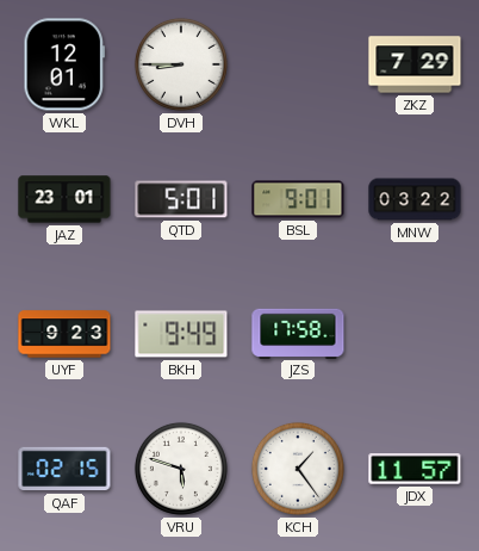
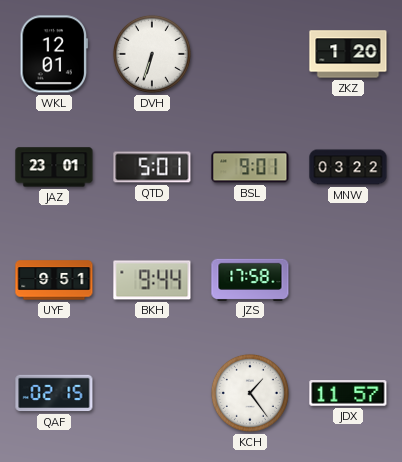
DVH: 8:45 -> 6:33 (152, 54)
ZKZ: 7:29 -> 1:20 (348, 54)
UYF: 9:23 -> 9:51 (54, 280)
BKH: 9:49 -> 9:44 (152, 280)
VRU: 5:48 -> none (181, 469)
